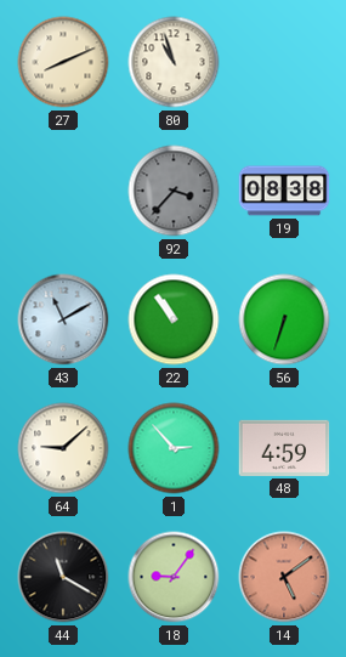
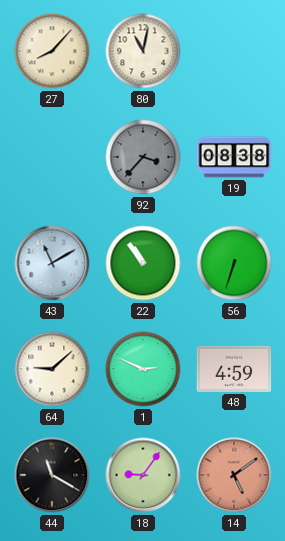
27: 8:11 -> 8:07 (52, 51)
80: 10:57 -> 11:02 (143, 51)
1: 2:53 -> 2:49 (143, 369)
